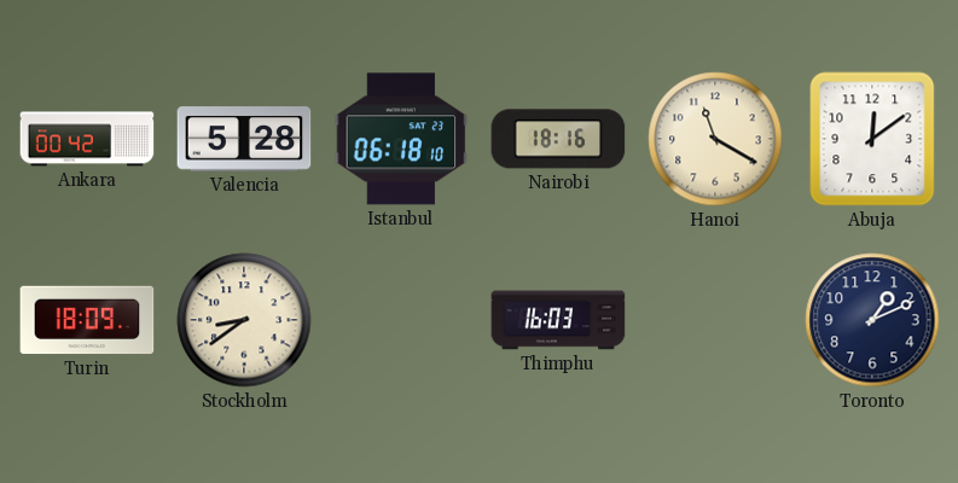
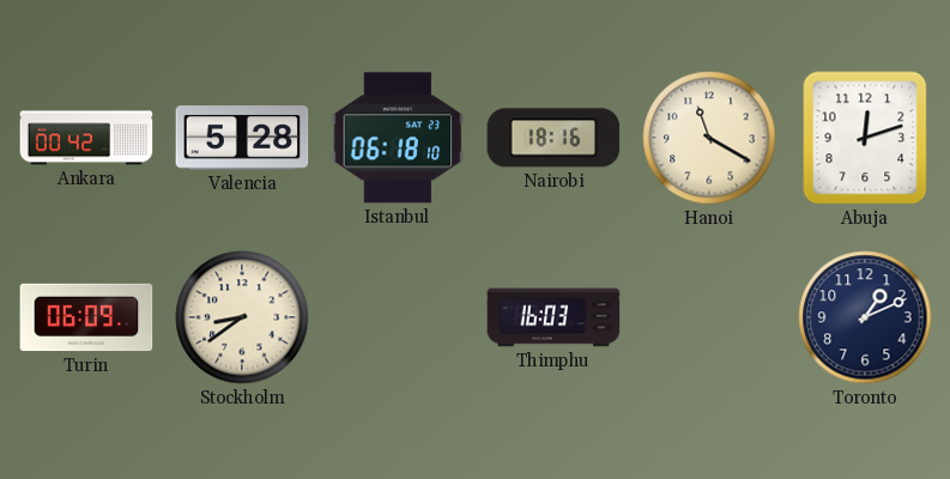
Abuja: 12:09 -> 12:12 (865, 138)
Turin: 18:09 -> 06:09 (86, 317)
